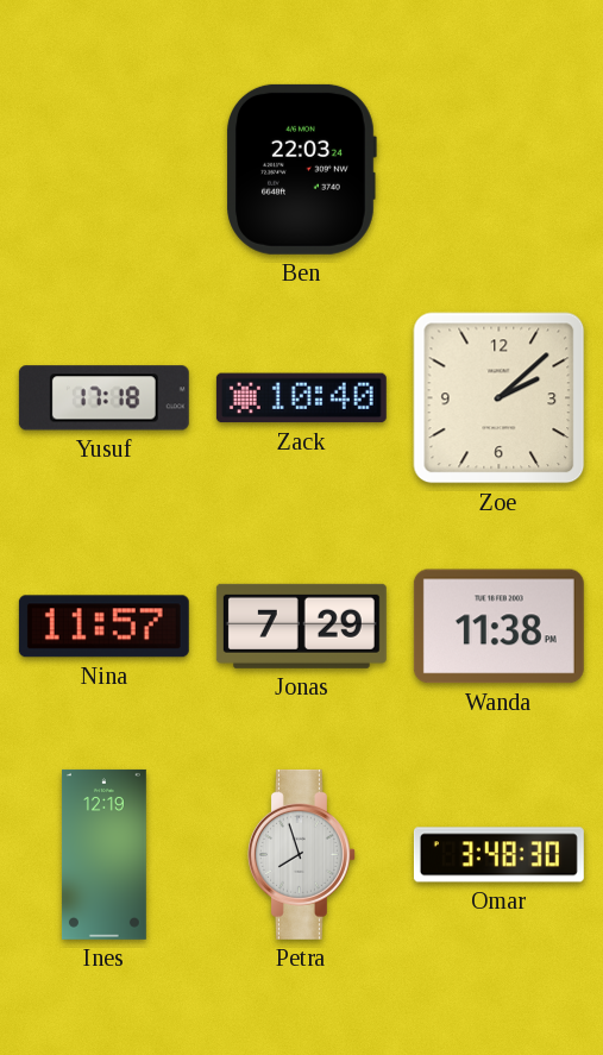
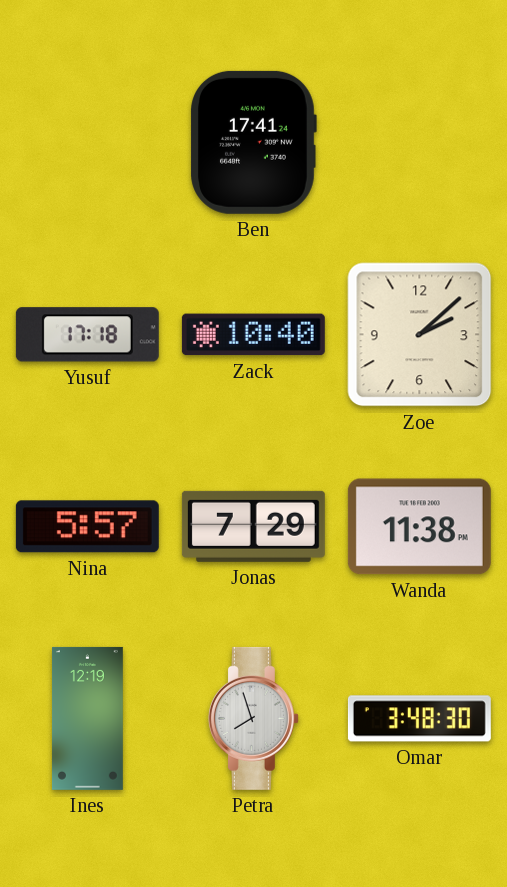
Ben: 22:03 -> 17:41 (253, 142)
Nina: 11:57 -> 5:57 (87, 527)
